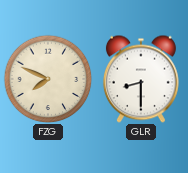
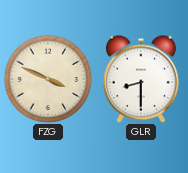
FZG: 7:49 -> 3:49 (48, 79)
